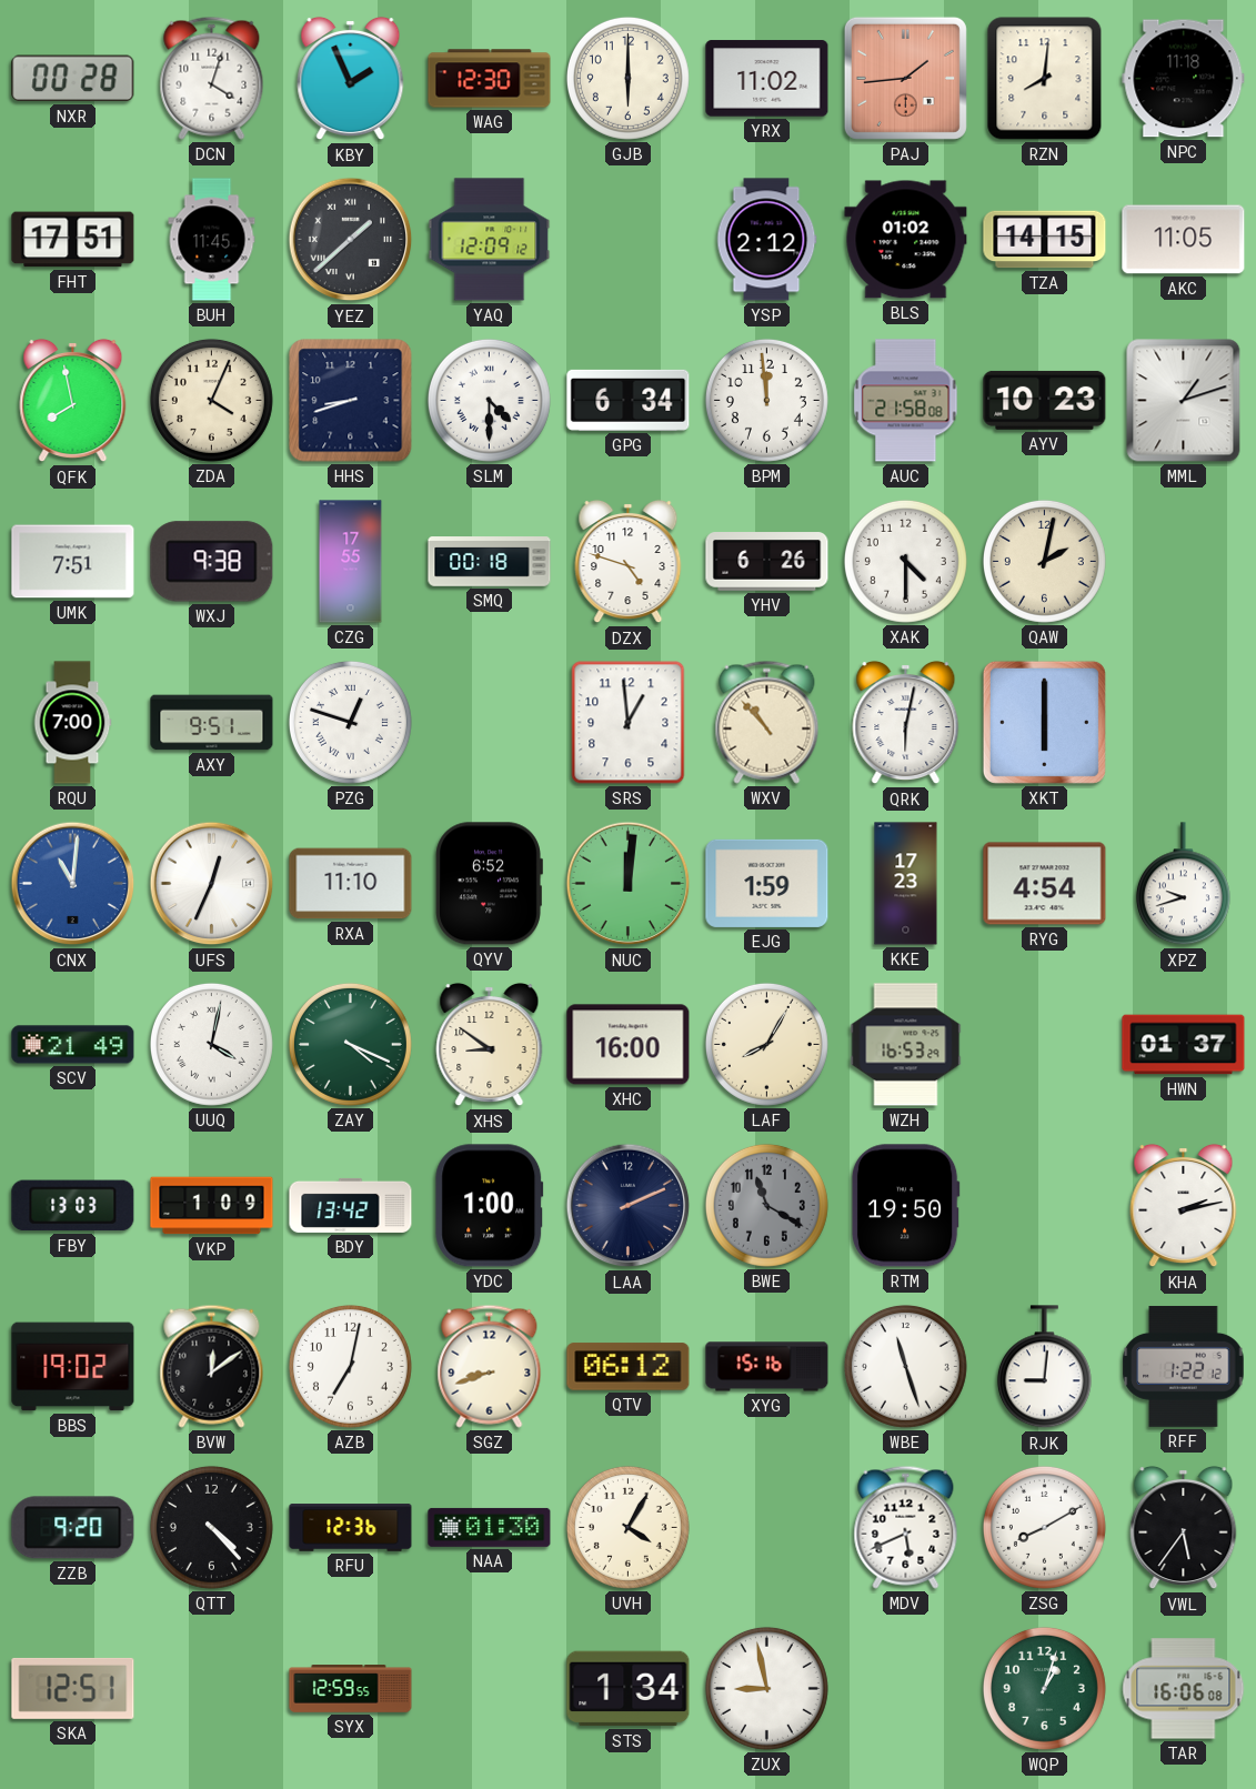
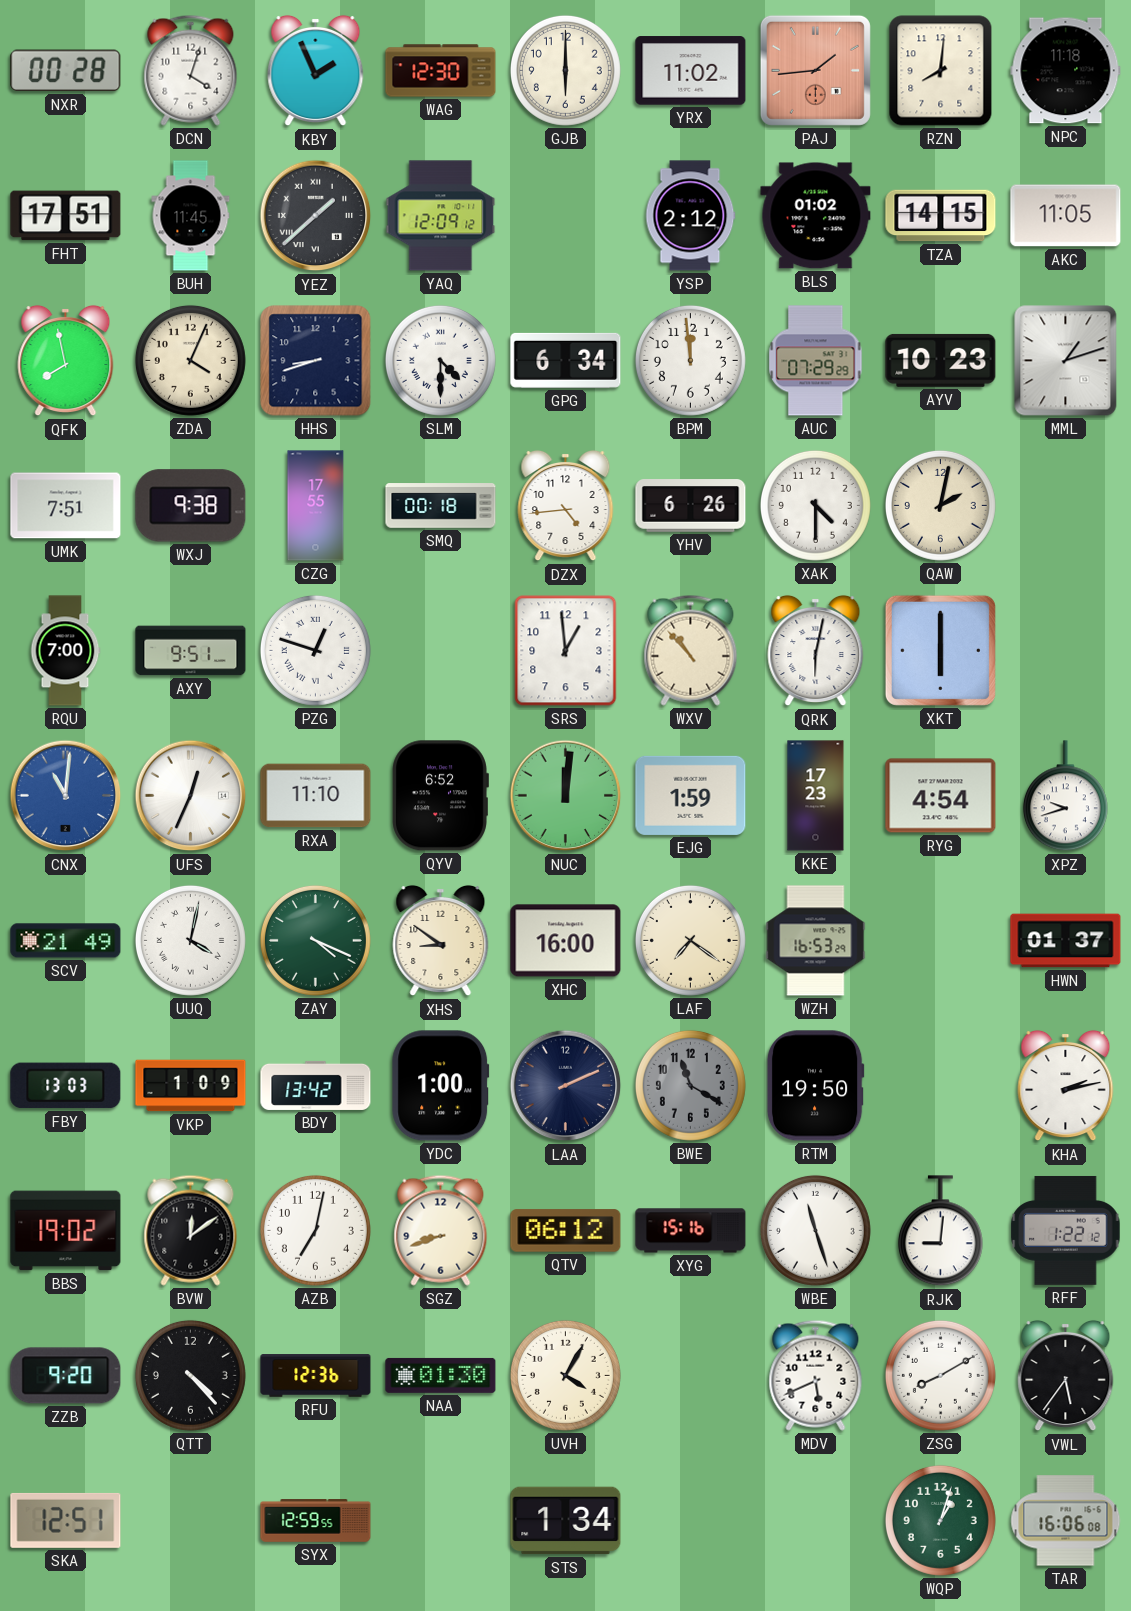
AUC: 21:58 -> 07:29 (816, 361)
DZX: 4:48 -> 4:44 (566, 506)
LAF: 8:05 -> 7:21 (690, 940)
ZUX: 8:58 -> none (766, 1688)
